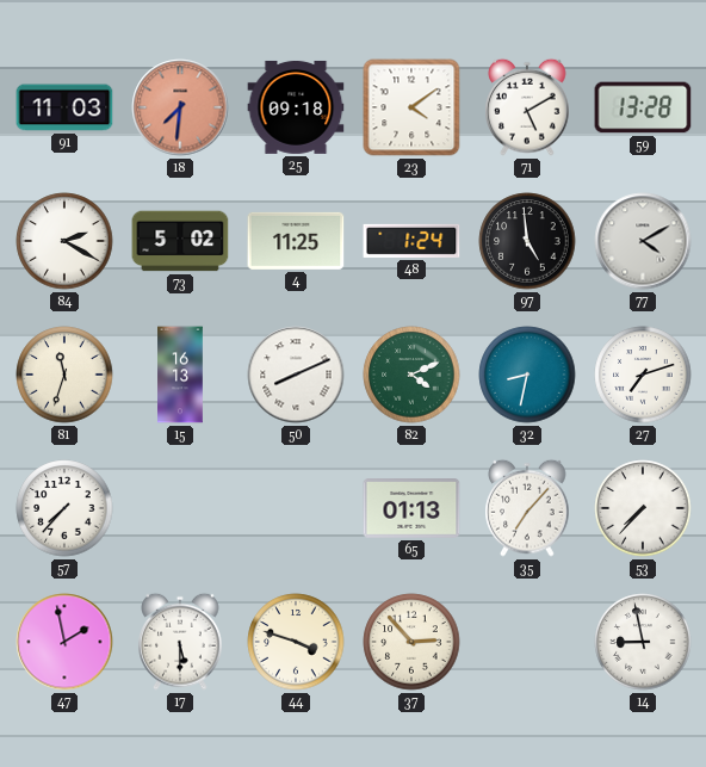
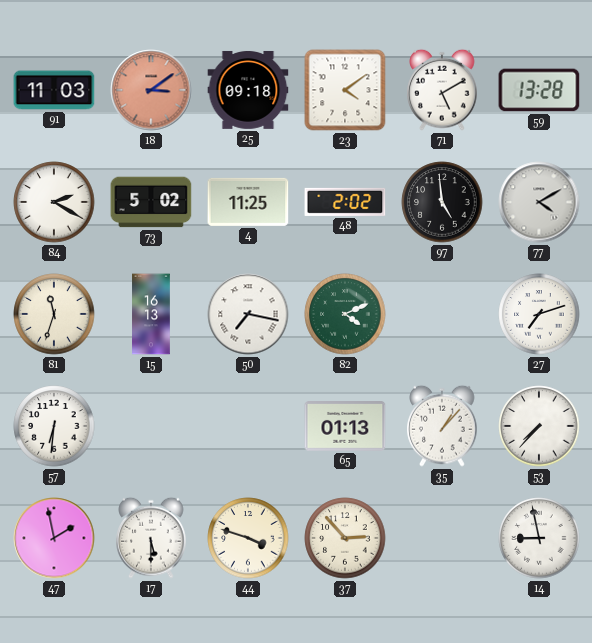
18: 7:31 -> 3:09 (151, 90)
48: 1:24 -> 2:02 (345, 202)
50: 8:11 -> 7:17 (248, 314)
32: 8:32 -> none (527, 375)
57: 7:37 -> 6:31 (54, 426)
35: 7:07 -> 1:07 (442, 426)
